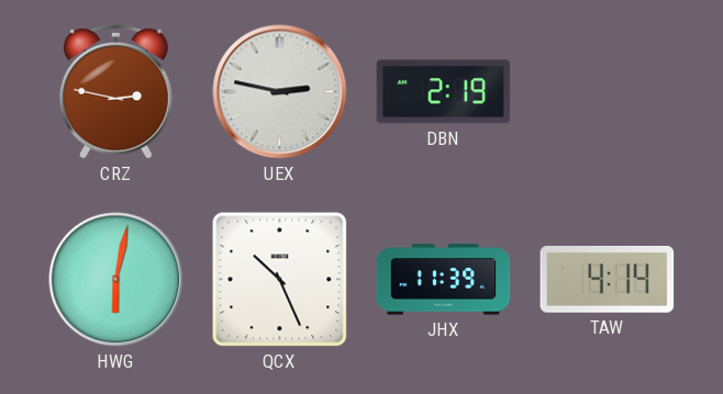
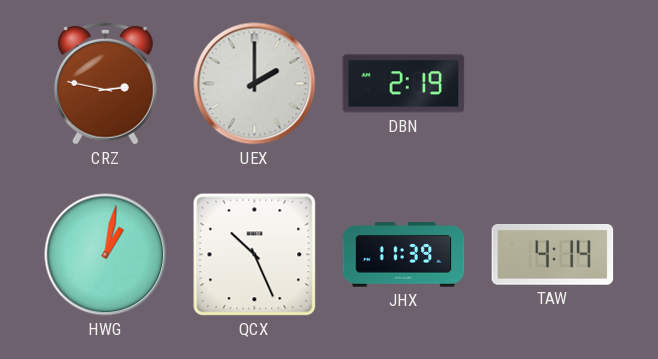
UEX: 2:47 -> 2:00 (255, 84)
HWG: 6:02 -> 1:02 (106, 255)
